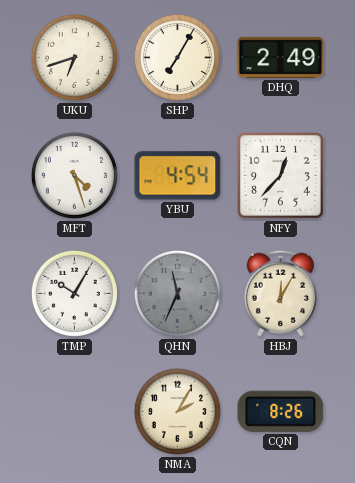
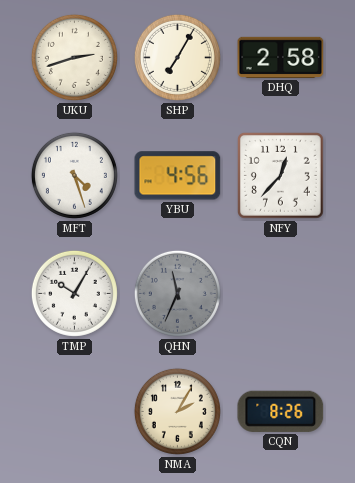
UKU: 6:42 -> 2:42 (74, 57)
DHQ: 2:49 -> 2:58 (281, 57)
YBU: 4:54 -> 4:56 (178, 176)
HBJ: 12:05 -> none (280, 293)
